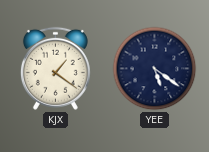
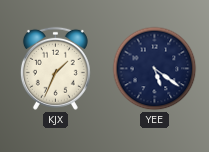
KJX: 1:21 -> 1:34 (55, 68)
